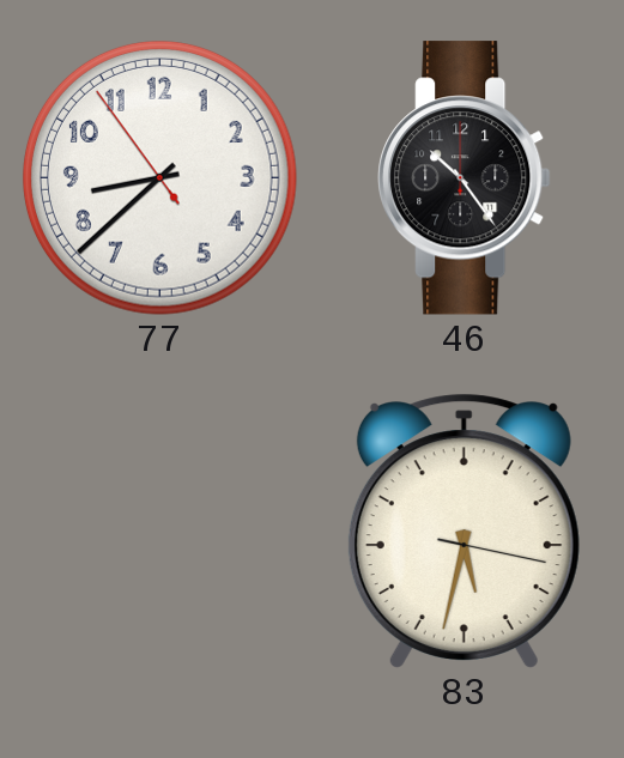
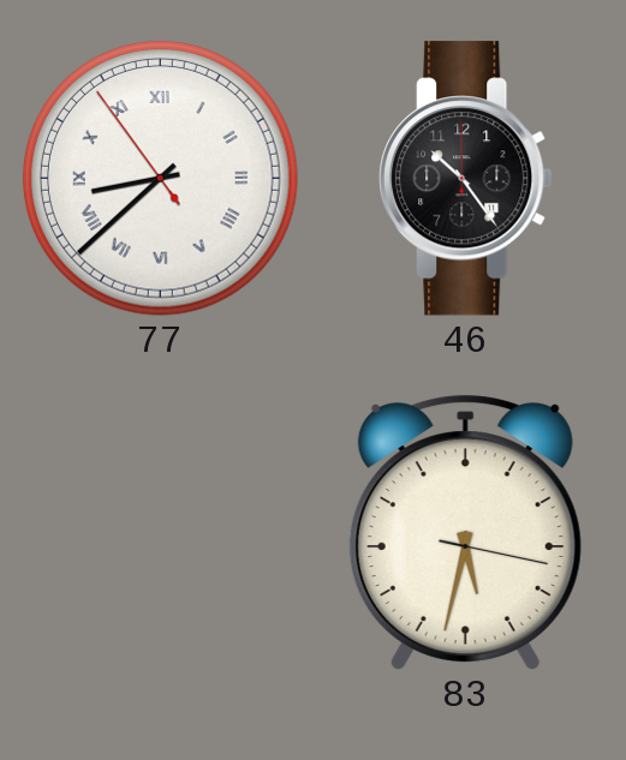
77 numerals: Arabic -> Roman (160, 178)
